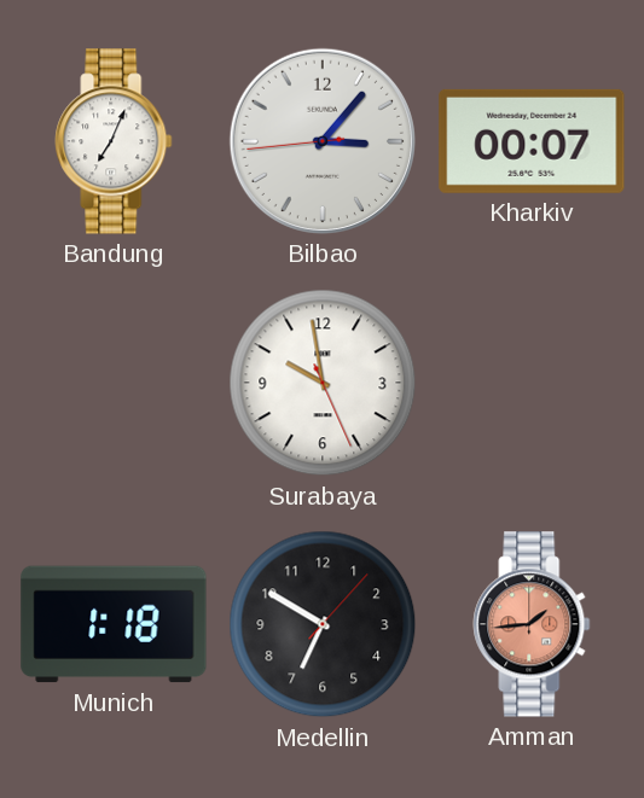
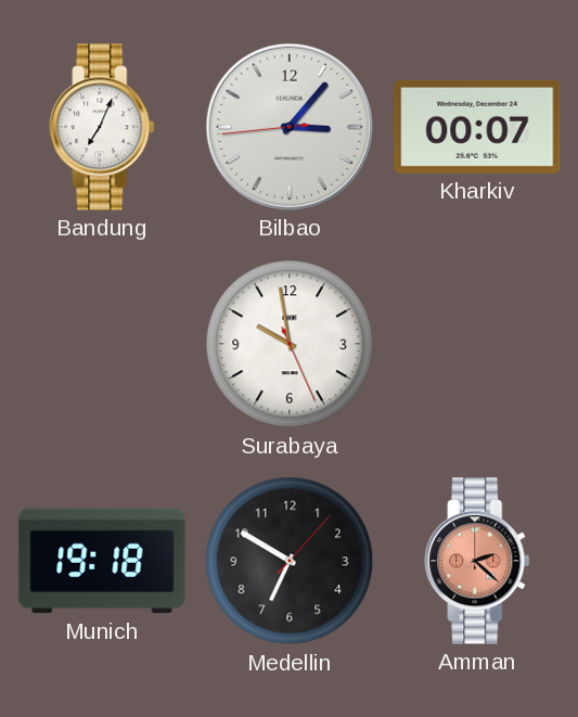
Munich: 1:18 -> 19:18 (102, 561)
Amman: 1:44 -> 2:22 (477, 561)
